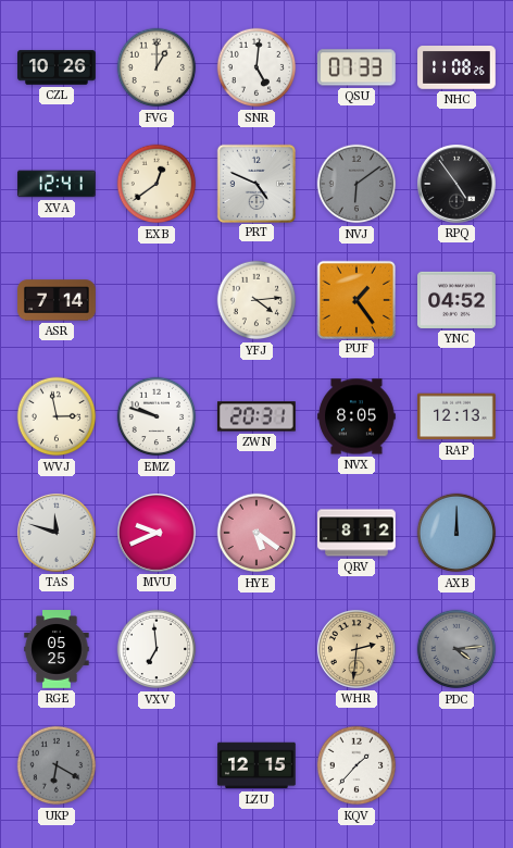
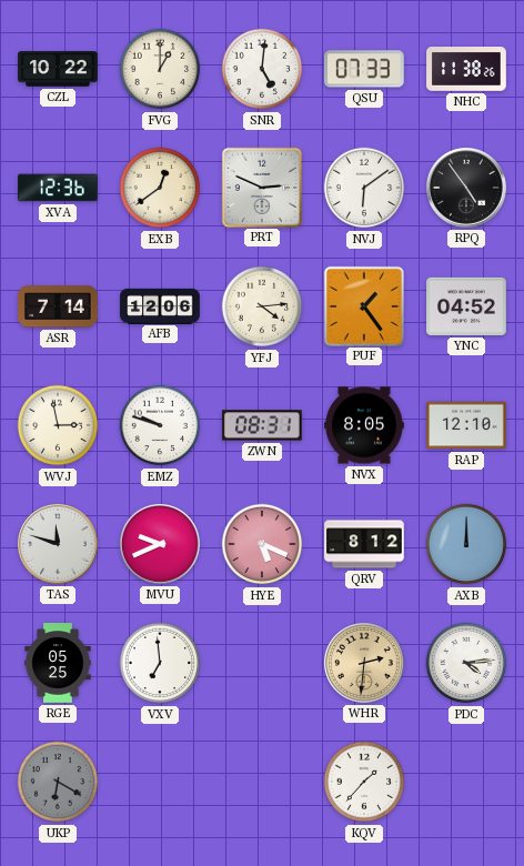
CZL: 10:26 -> 10:22 (58, 69)
NHC: 11:08 -> 11:38 (466, 69)
XVA: 12:41 -> 12:36 (59, 188)
PRT: 4:49 -> 2:49 (261, 187)
NVJ dial: grey -> white (364, 188)
AFB: none -> 12:06 (160, 305)
ZWN: 20:31 -> 08:31 (262, 425)
RAP: 12:13 -> 12:10 (466, 425)
HYE: 5:21 -> 5:19 (262, 544)
PDC dial: grey -> white (466, 663)
LZU: 12:15 -> none (256, 765)
